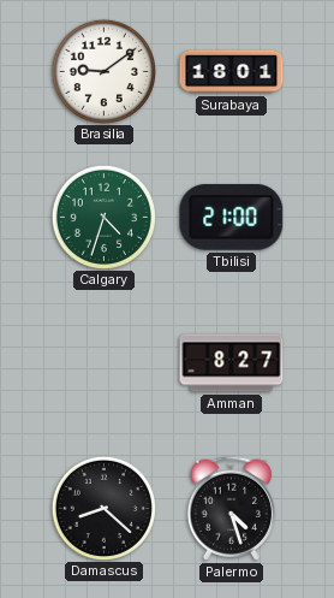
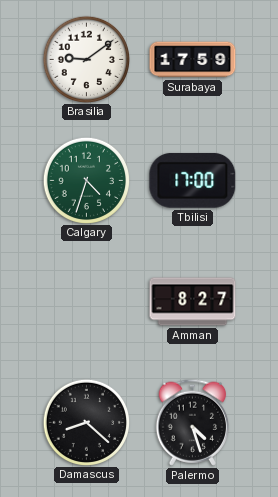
Surabaya: 18:01 -> 17:59 (193, 60)
Tbilisi: 21:00 -> 17:00 (193, 181)
